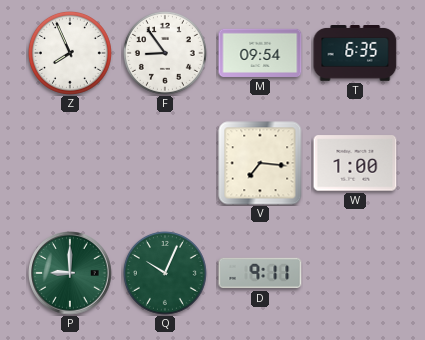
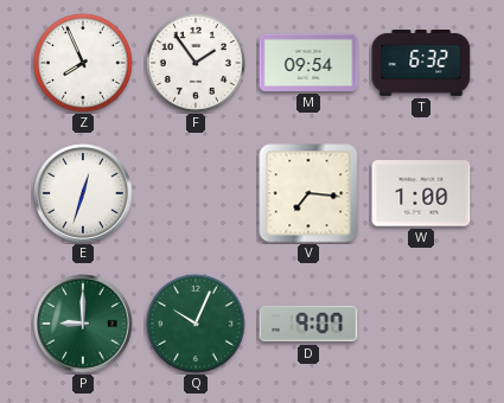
F: 8:54 -> 1:54 (196, 63)
T: 6:35 -> 6:32 (421, 64)
E: none -> 12:33 (83, 193)
D: 9:11 -> 9:07 (308, 324)
